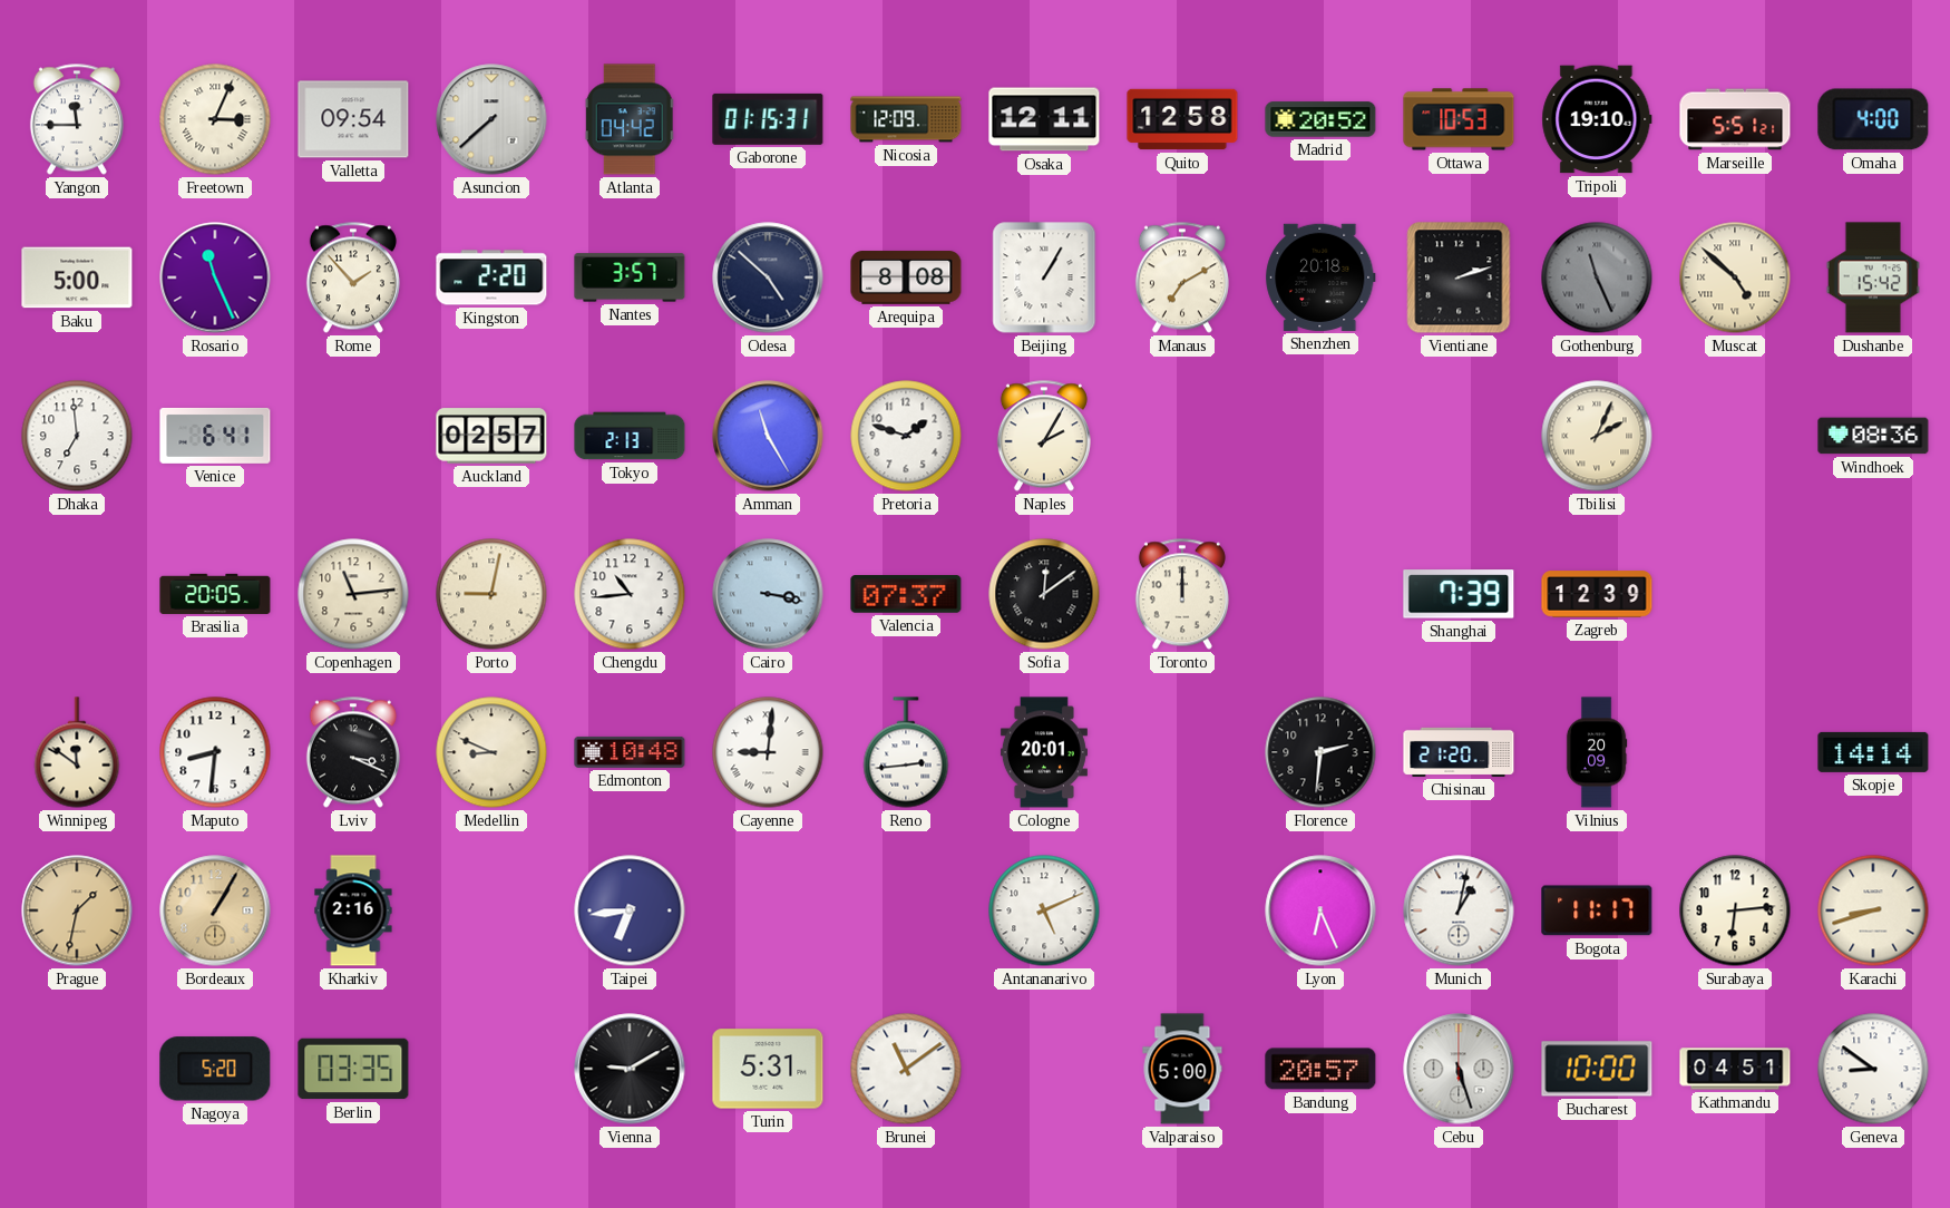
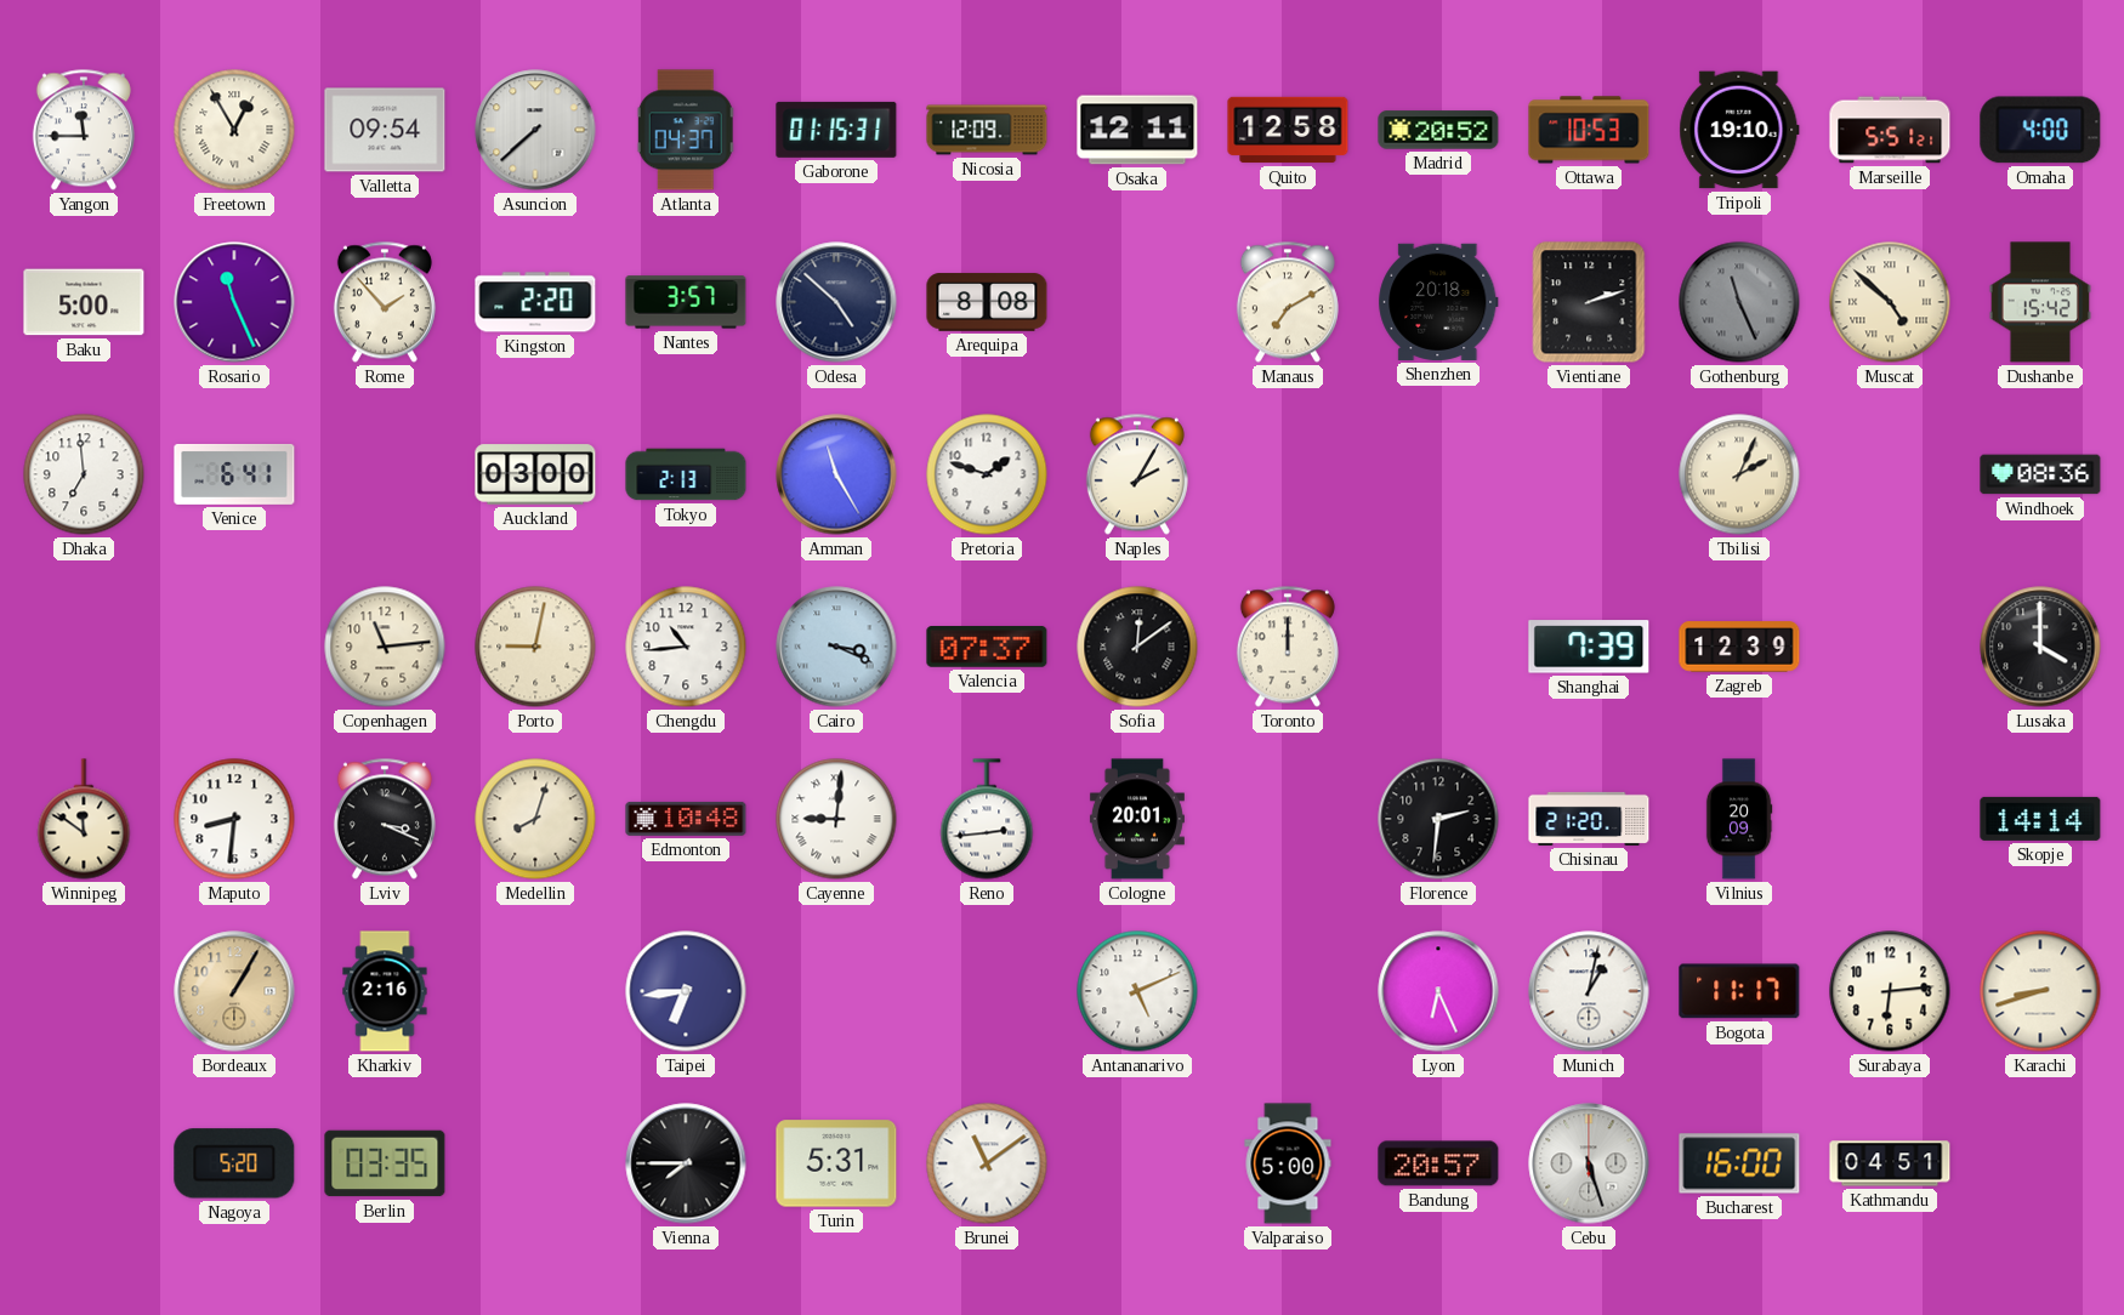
Freetown: 3:04 -> 12:55 (234, 130)
Atlanta: 04:42 -> 04:37 (686, 130)
Beijing: 1:05 -> none (1044, 277)
Auckland: 02:57 -> 03:00 (535, 474)
Brasilia: 20:05 -> none (215, 594)
Cairo: 3:17 -> 3:19 (836, 647)
Lusaka: none -> 4:00 (2040, 647)
Medellin: 8:49 -> 8:03 (535, 819)
Prague: 1:32 -> none (77, 910)
Vienna: 9:10 -> 7:45 (686, 1163)
Bucharest: 10:00 -> 16:00 (1739, 1163)
Geneva: 8:51 -> none (1873, 1069)
